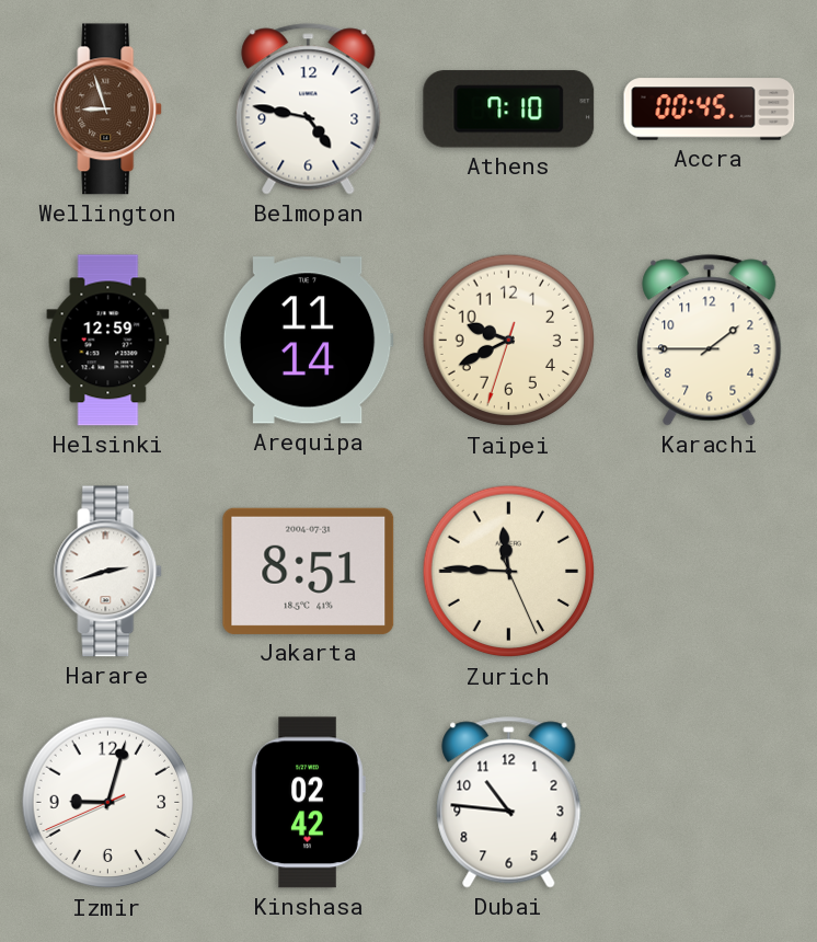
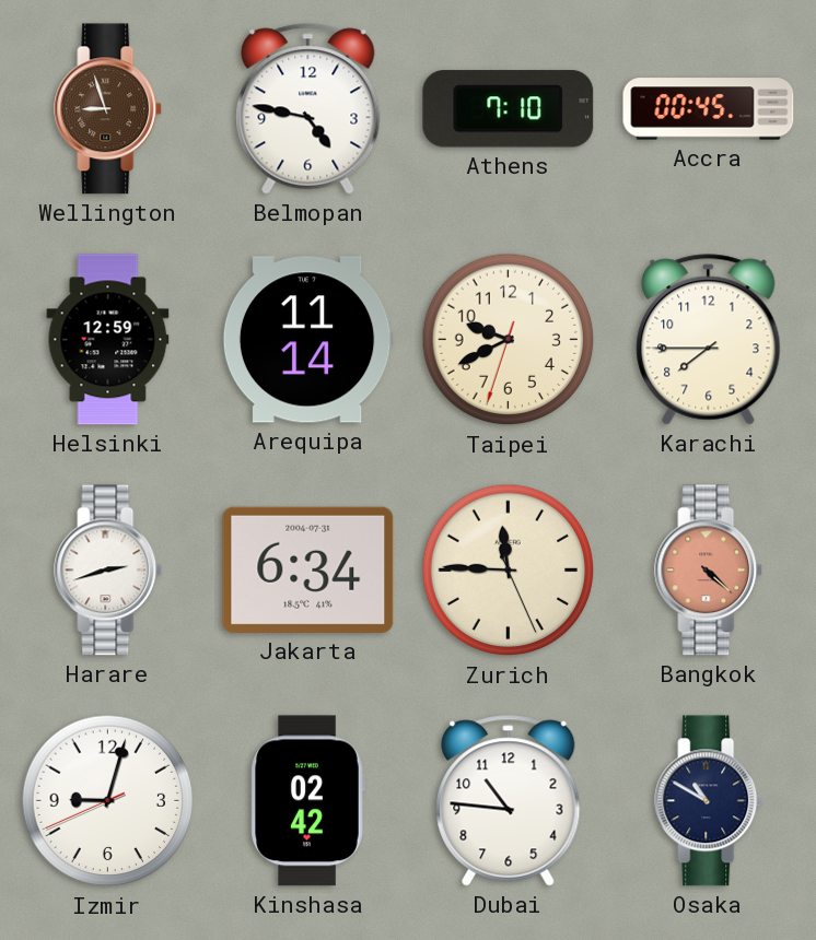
Karachi: 1:45 -> 7:45 (709, 340)
Jakarta: 8:51 -> 6:34 (308, 569)
Bangkok: none -> 4:22 (709, 571)
Osaka: none -> 10:50 (709, 801)
